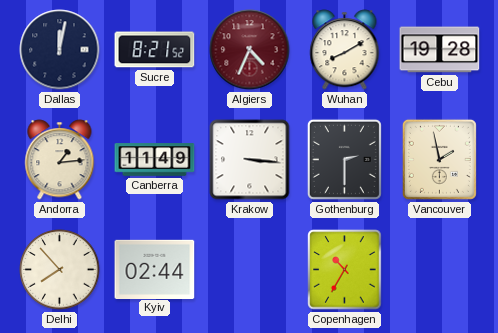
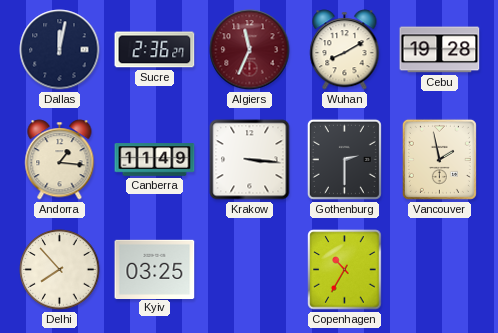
Sucre: 8:21 -> 2:36 (155, 50)
Algiers: 4:34 -> 11:34 (250, 50)
Andorra: 1:14 -> 1:16 (60, 160)
Kyiv: 02:44 -> 03:25 (155, 269)
